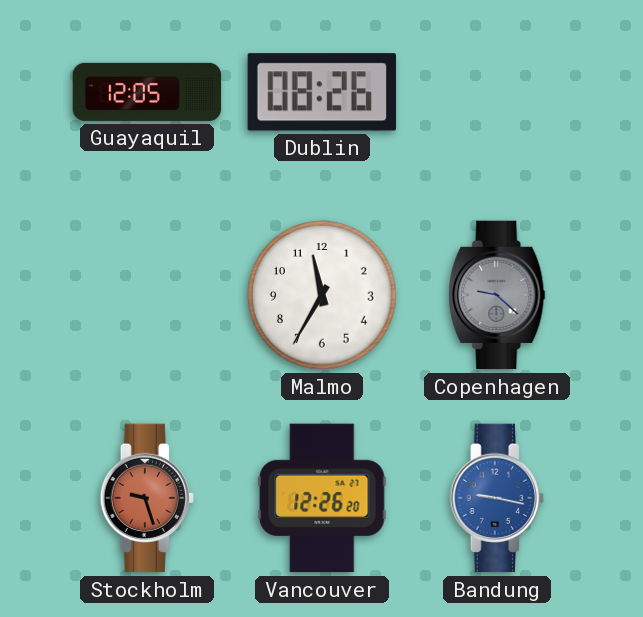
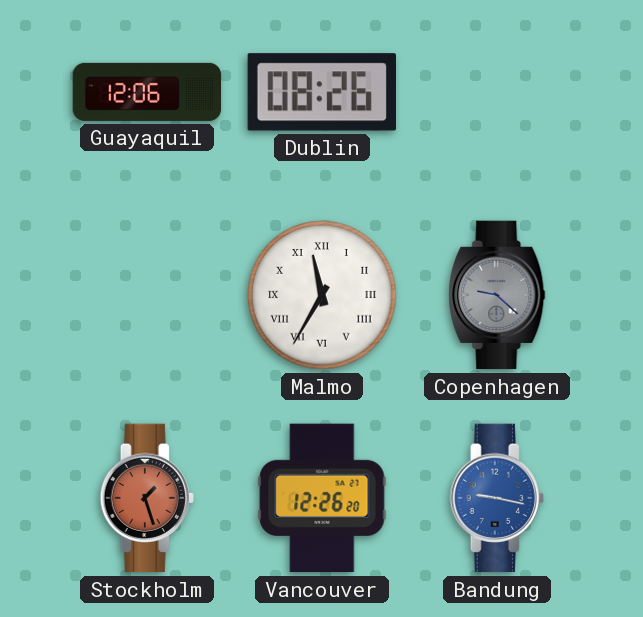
Guayaquil: 12:05 -> 12:06 (147, 92)
Malmo numerals: Arabic -> Roman (322, 295)
Stockholm: 9:27 -> 1:27 (147, 498)
